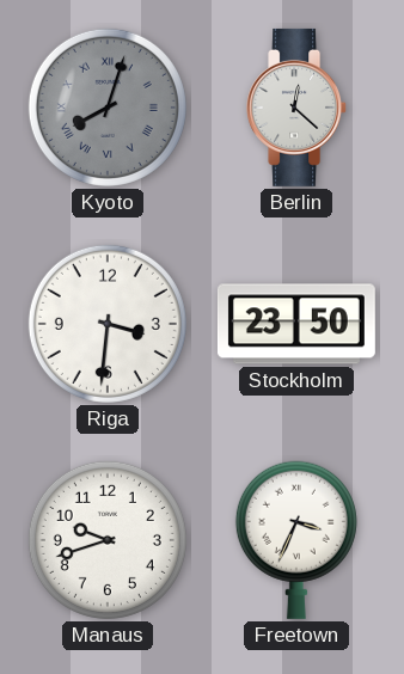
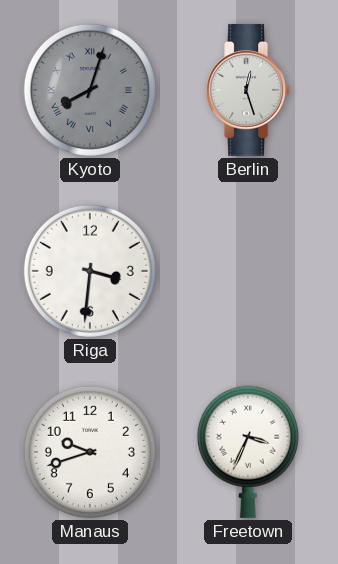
Berlin: 12:22 -> 12:27 (249, 90)
Stockholm: 23:50 -> none (296, 324)
